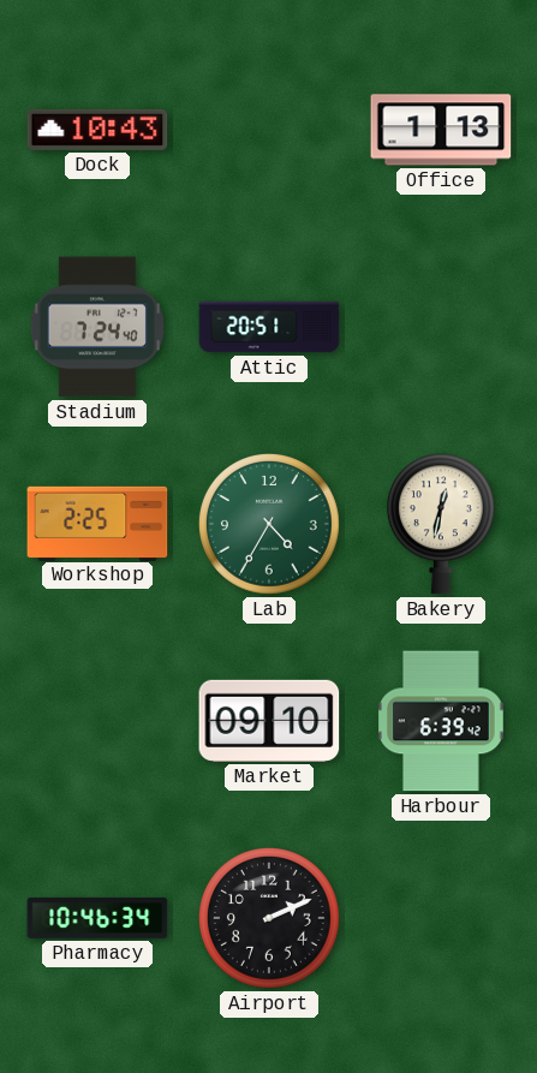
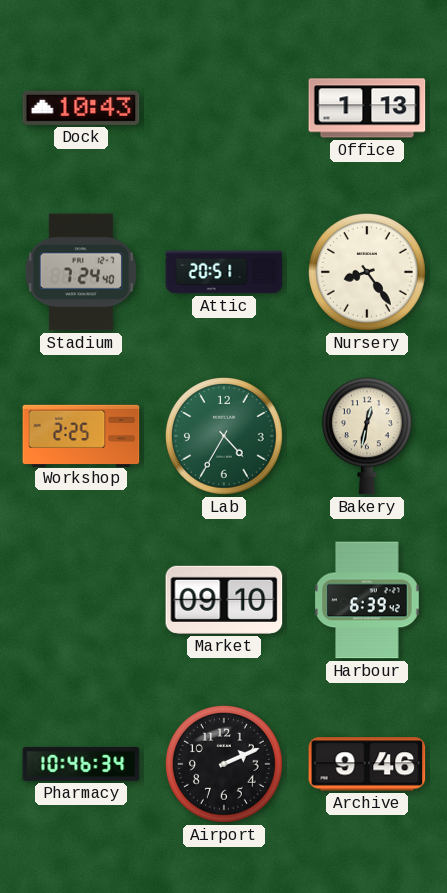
Nursery: none -> 8:24 (367, 272)
Archive: none -> 9:46 (367, 764)
